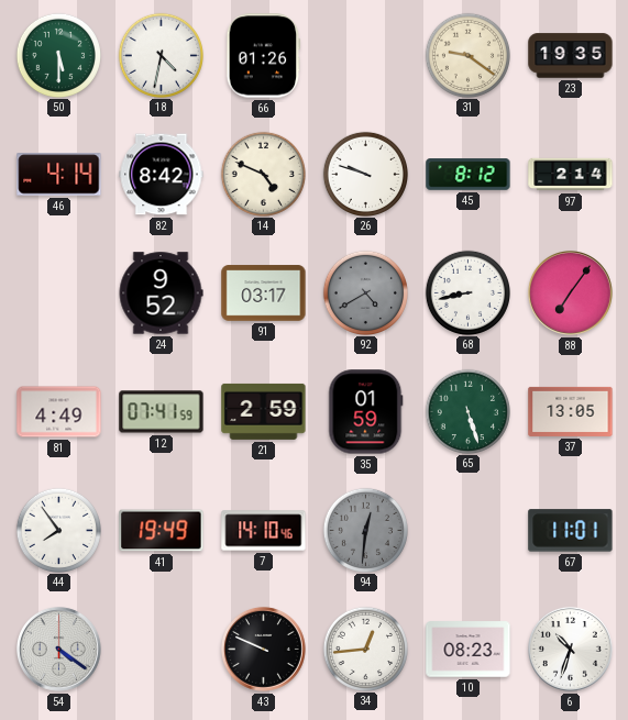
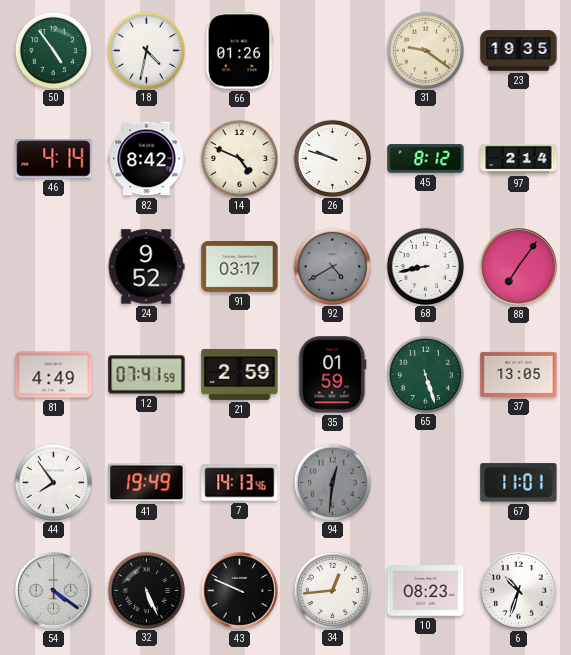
50: 5:30 -> 4:54 (53, 50)
7: 14:10 -> 14:13 (240, 483)
32: none -> 5:26 (146, 590)
